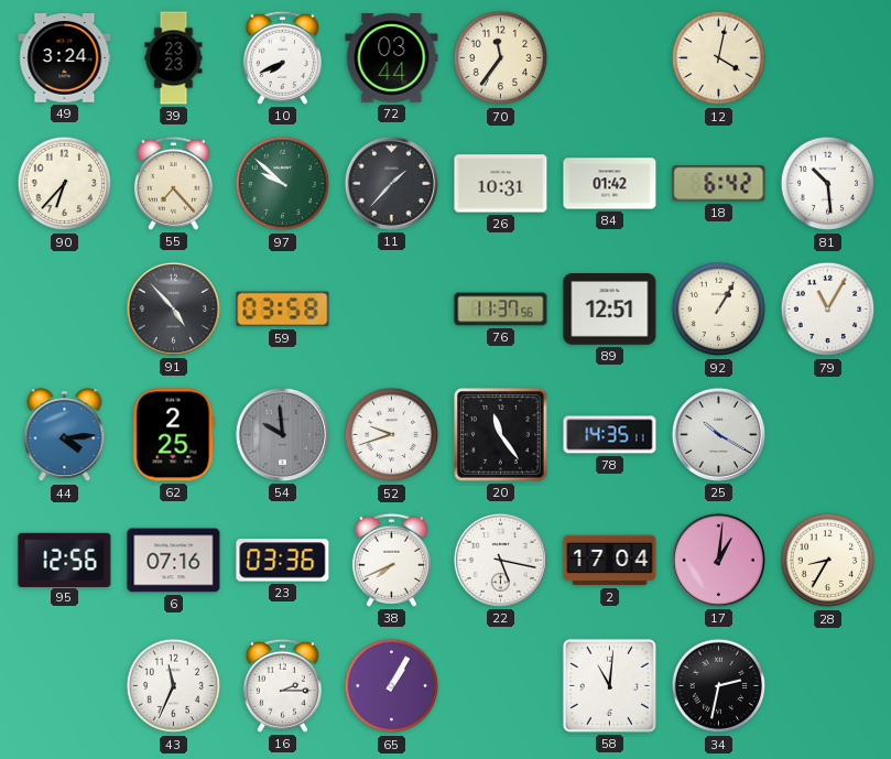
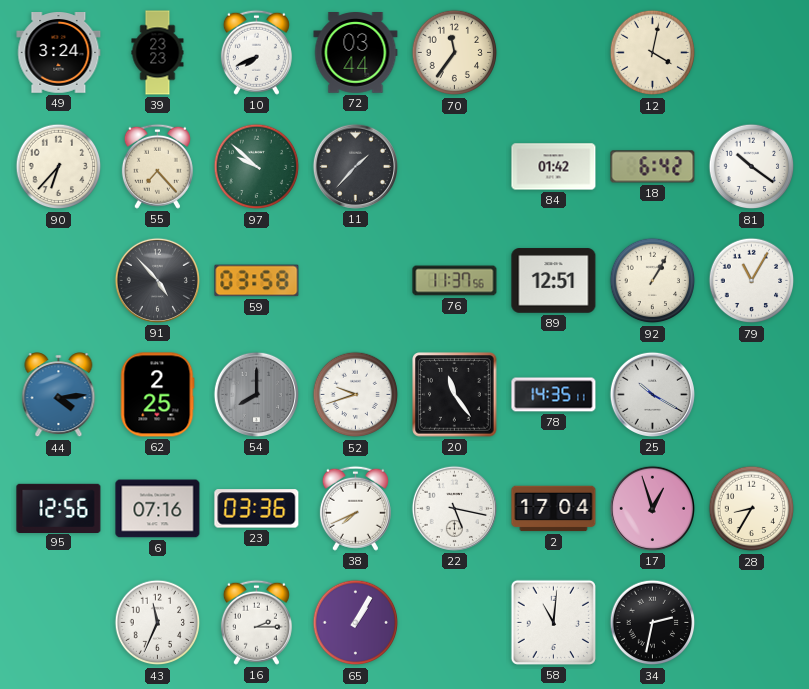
26: 10:31 -> none (501, 184)
81: 10:29 -> 10:21 (752, 167)
54: 9:59 -> 8:00 (256, 394)
17: 1:01 -> 12:57 (652, 508)
